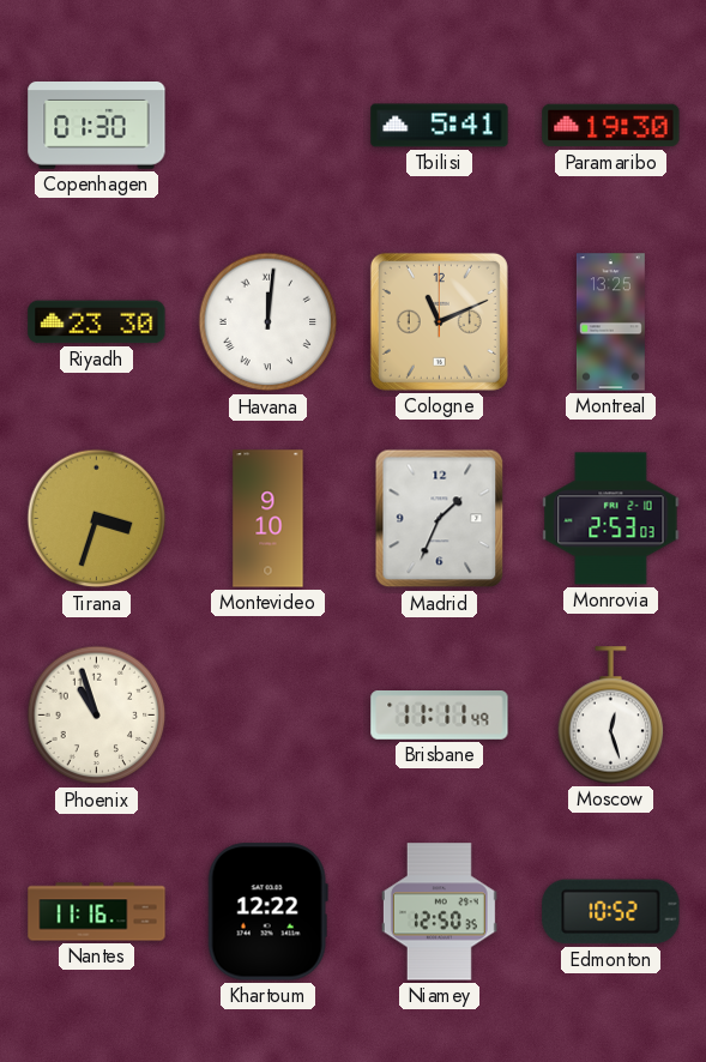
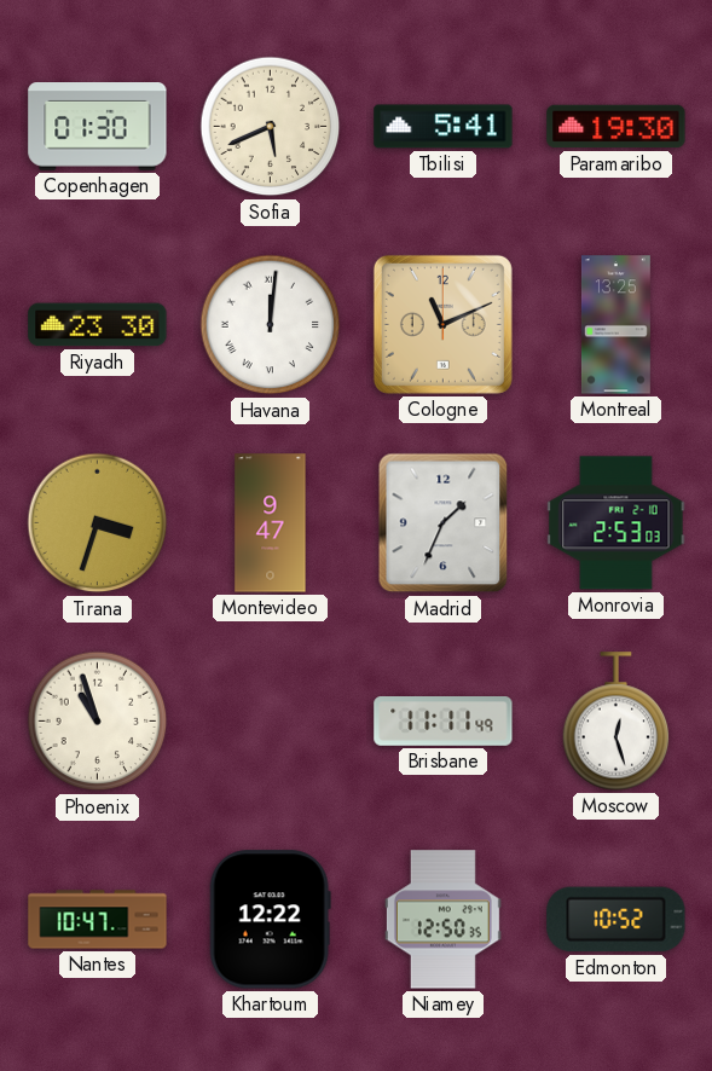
Sofia: none -> 5:41 (271, 127)
Montevideo: 9:10 -> 9:47 (271, 523)
Nantes: 11:16 -> 10:47 (98, 920)
